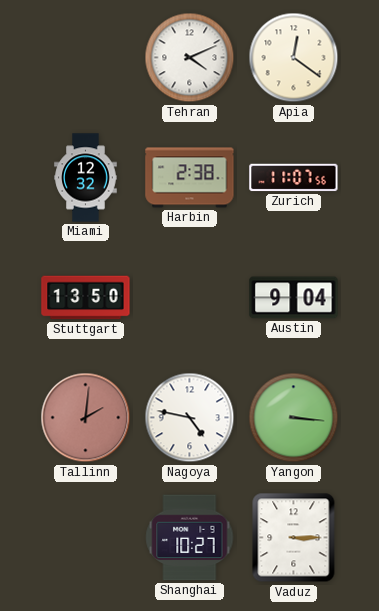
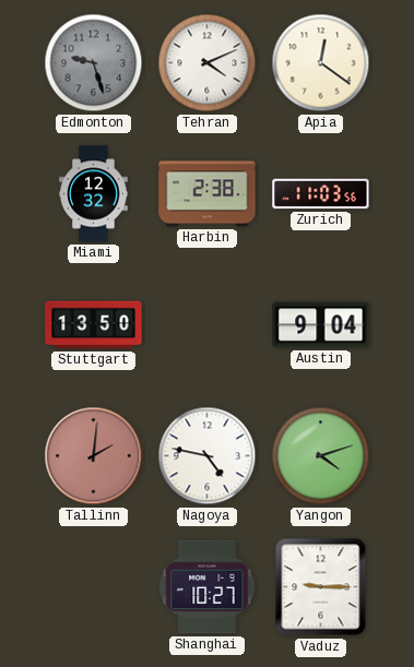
Edmonton: none -> 9:27 (94, 63)
Zurich: 11:07 -> 11:03 (321, 194)
Yangon: 3:16 -> 4:12 (321, 456)
Vaduz: 3:15 -> 9:15 (321, 587)
